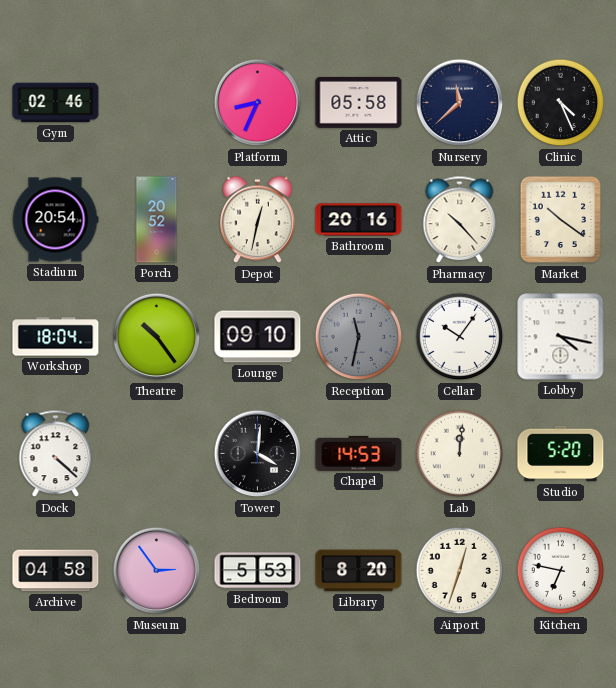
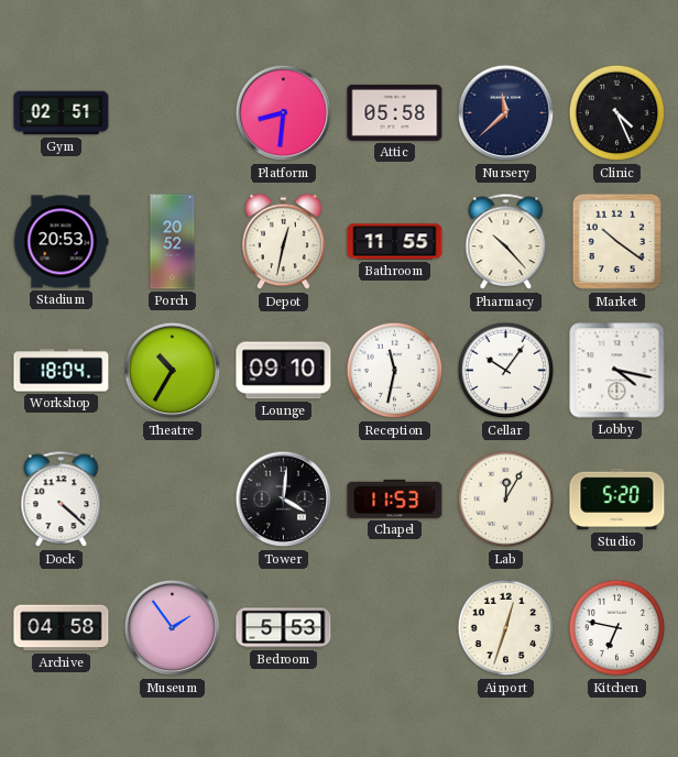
Gym: 02:46 -> 02:51 (62, 113)
Platform: 8:34 -> 8:31 (284, 113)
Stadium: 20:54 -> 20:53 (61, 242)
Bathroom: 20:16 -> 11:55 (395, 242)
Theatre: 10:24 -> 10:35 (173, 371)
Reception dial: grey -> white (395, 371)
Chapel: 14:53 -> 11:53 (395, 498)
Lab: 12:01 -> 12:05 (506, 500)
Museum: 2:54 -> 1:54 (173, 628)
Library: 8:20 -> none (359, 571)
